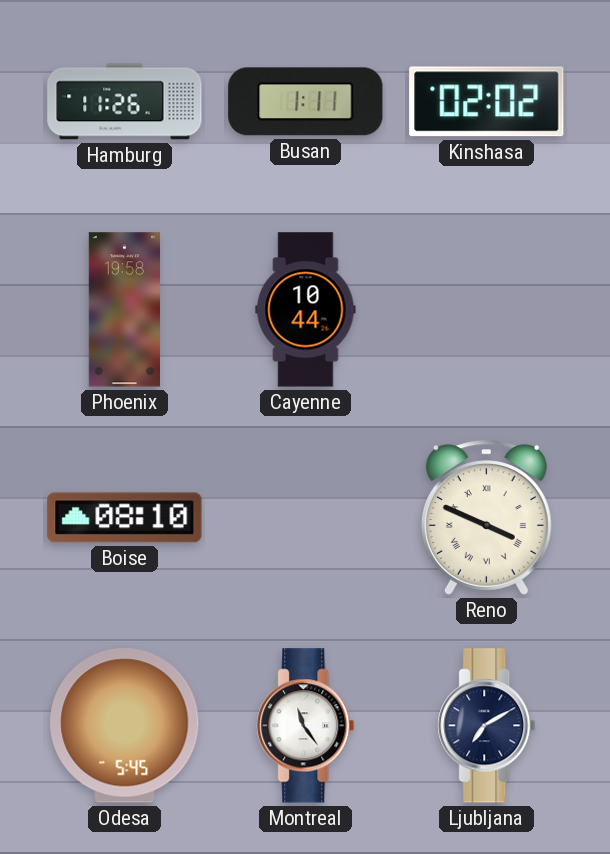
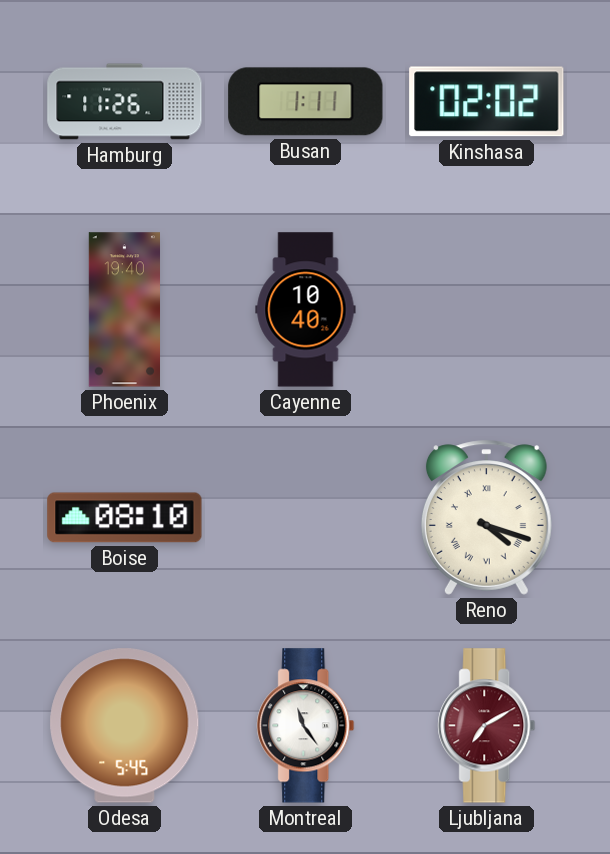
Phoenix: 19:58 -> 19:40 (124, 310)
Cayenne: 10:44 -> 10:40 (306, 310)
Reno: 3:49 -> 4:18 (486, 518)
Ljubljana dial: navy -> burgundy (487, 726)
